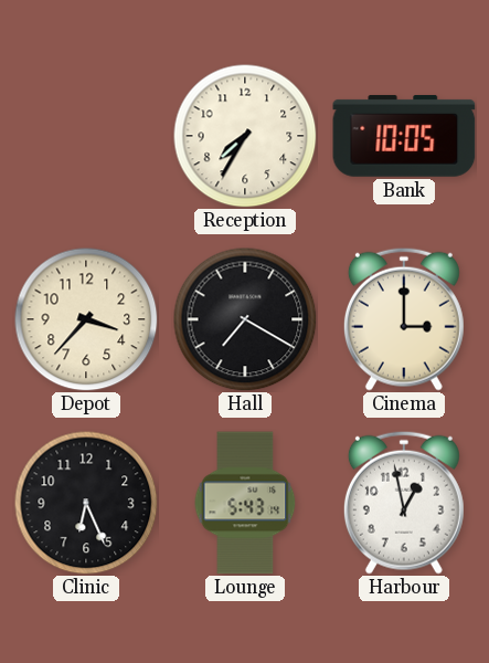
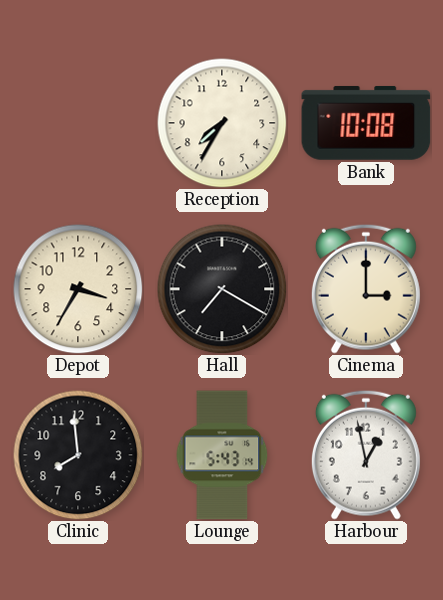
Bank: 10:05 -> 10:08 (366, 123)
Depot: 3:37 -> 3:35 (78, 289)
Clinic: 6:26 -> 7:59 (78, 455)
